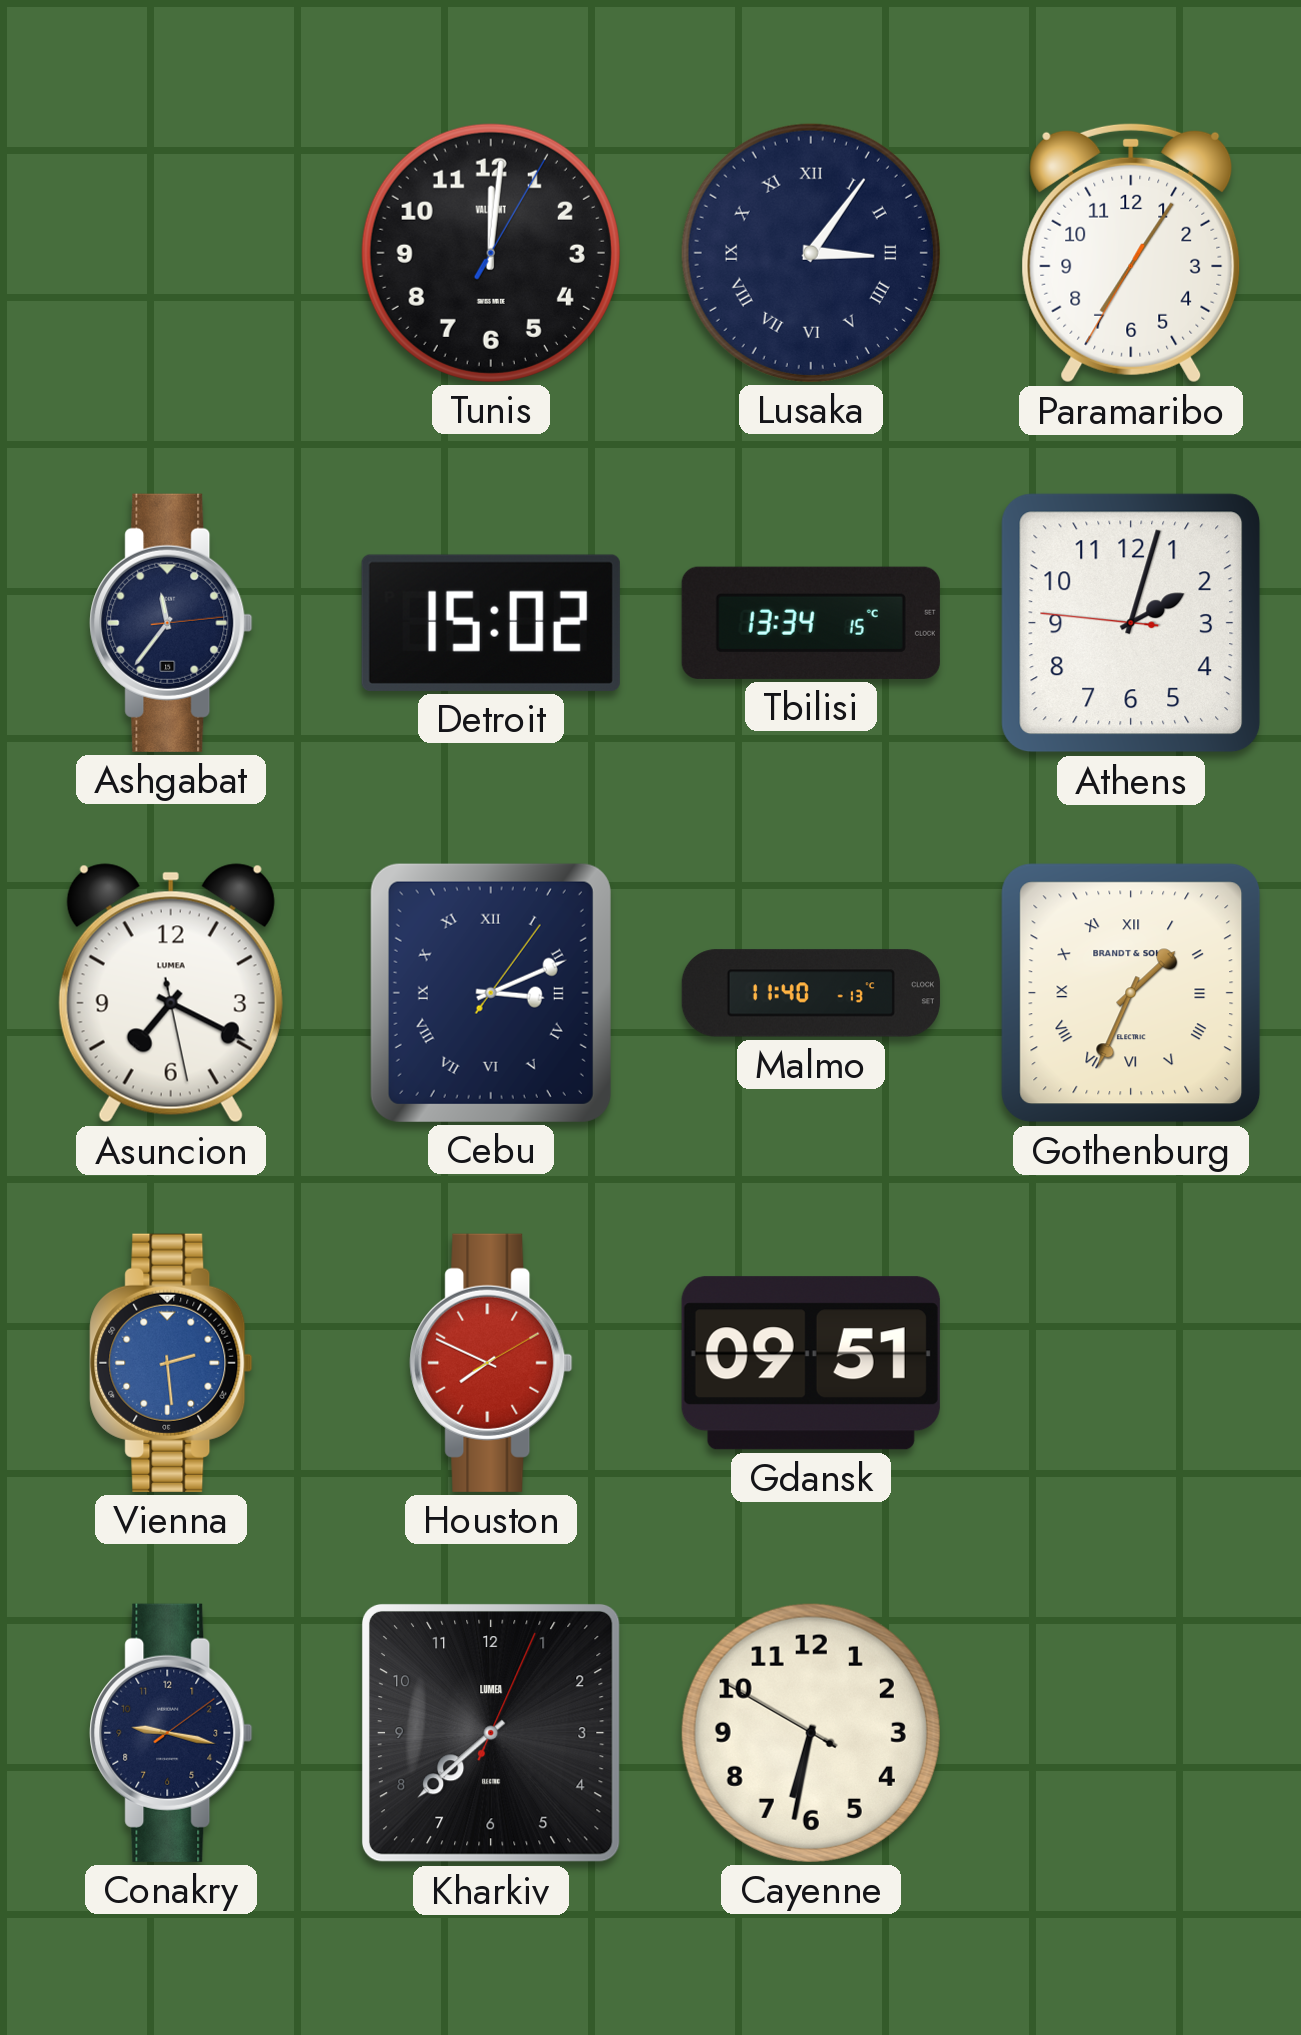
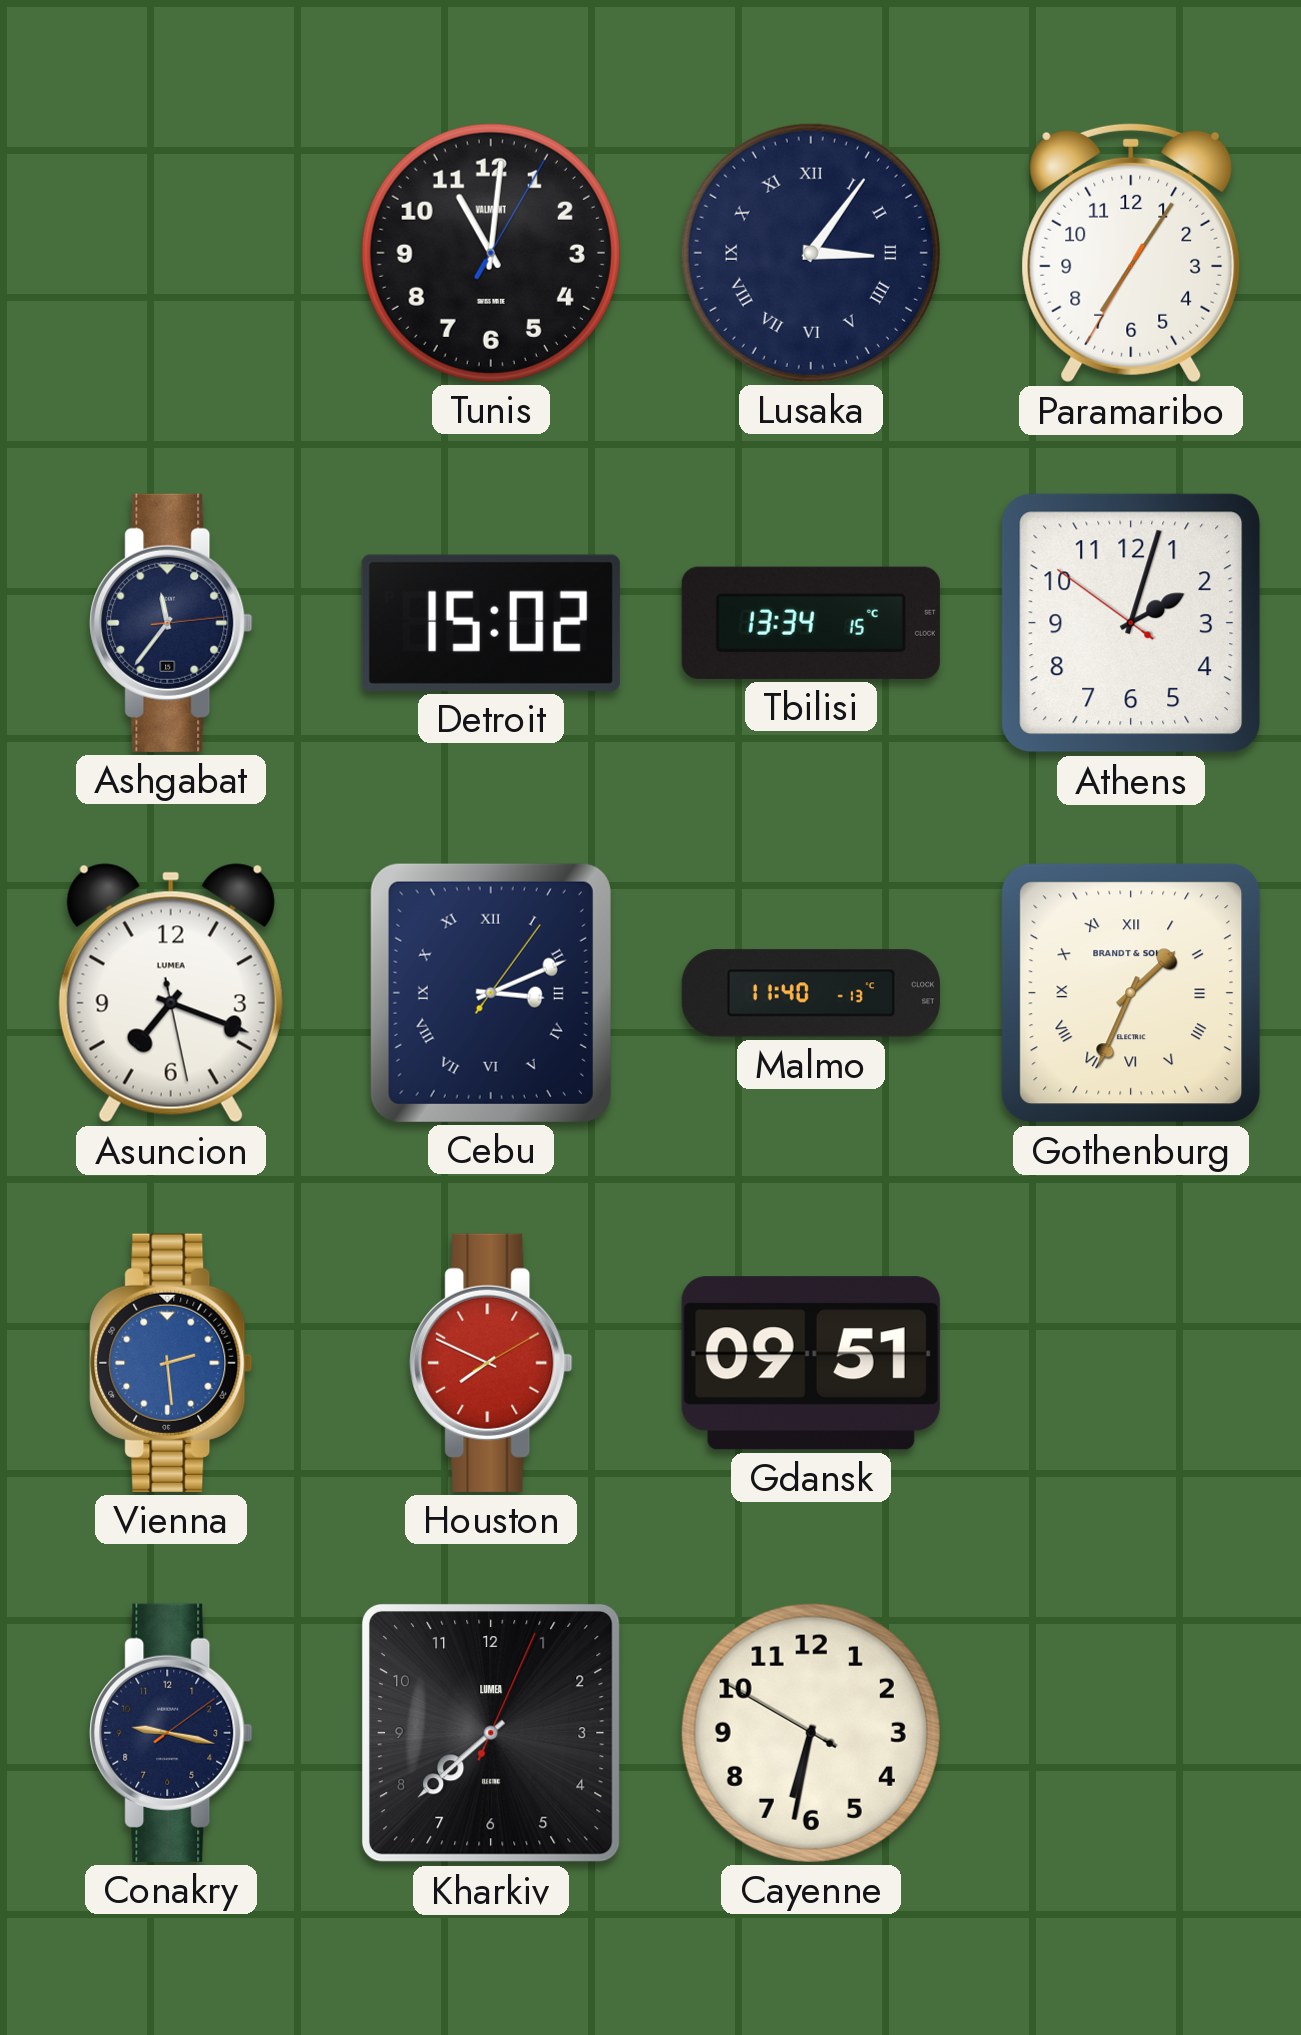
Tunis: 12:01 -> 11:01 (491, 253)
Athens: 2:02:46 -> 2:02:51 (1131, 623)
Asuncion: 7:19 -> 7:18 (171, 993)
